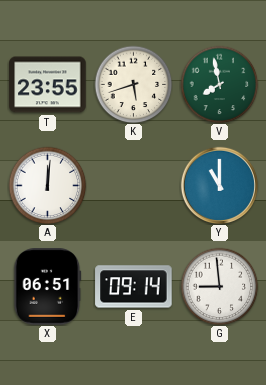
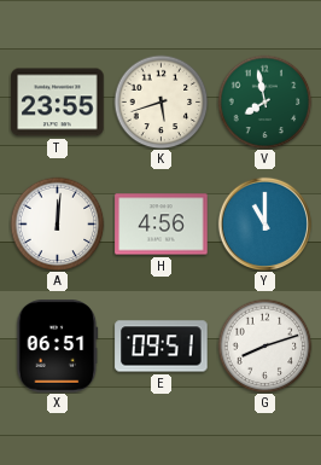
H: none -> 4:56 (162, 225)
E: 09:14 -> 09:51 (162, 347)
G: 8:59 -> 8:12 (264, 345)
